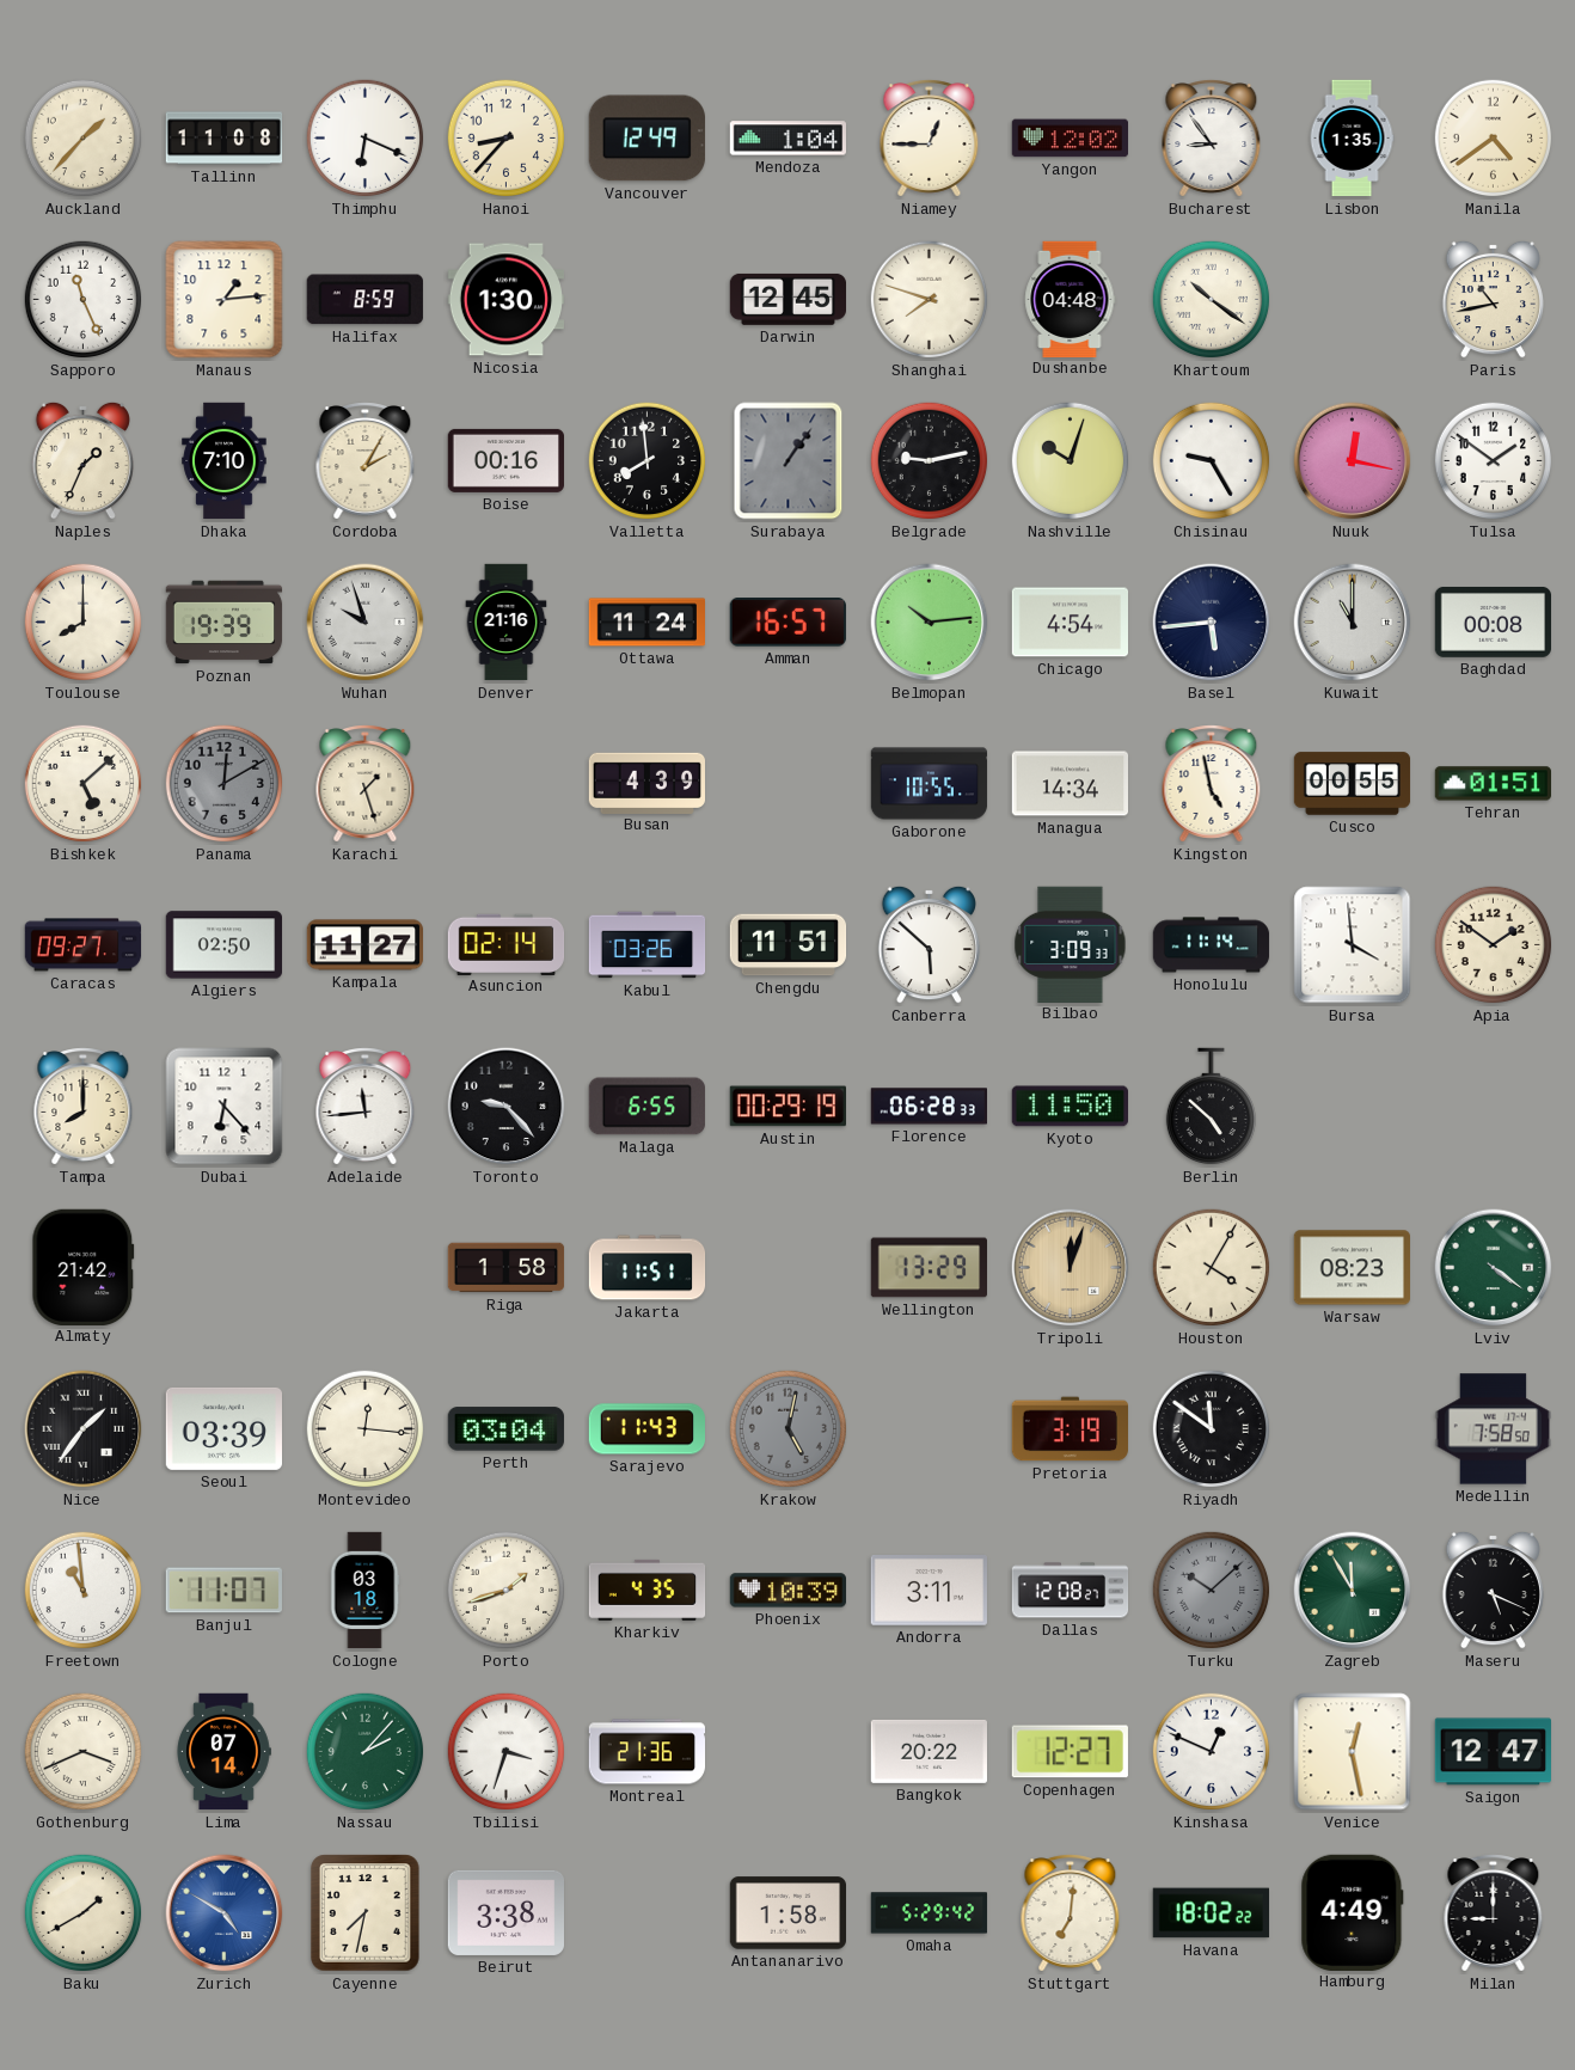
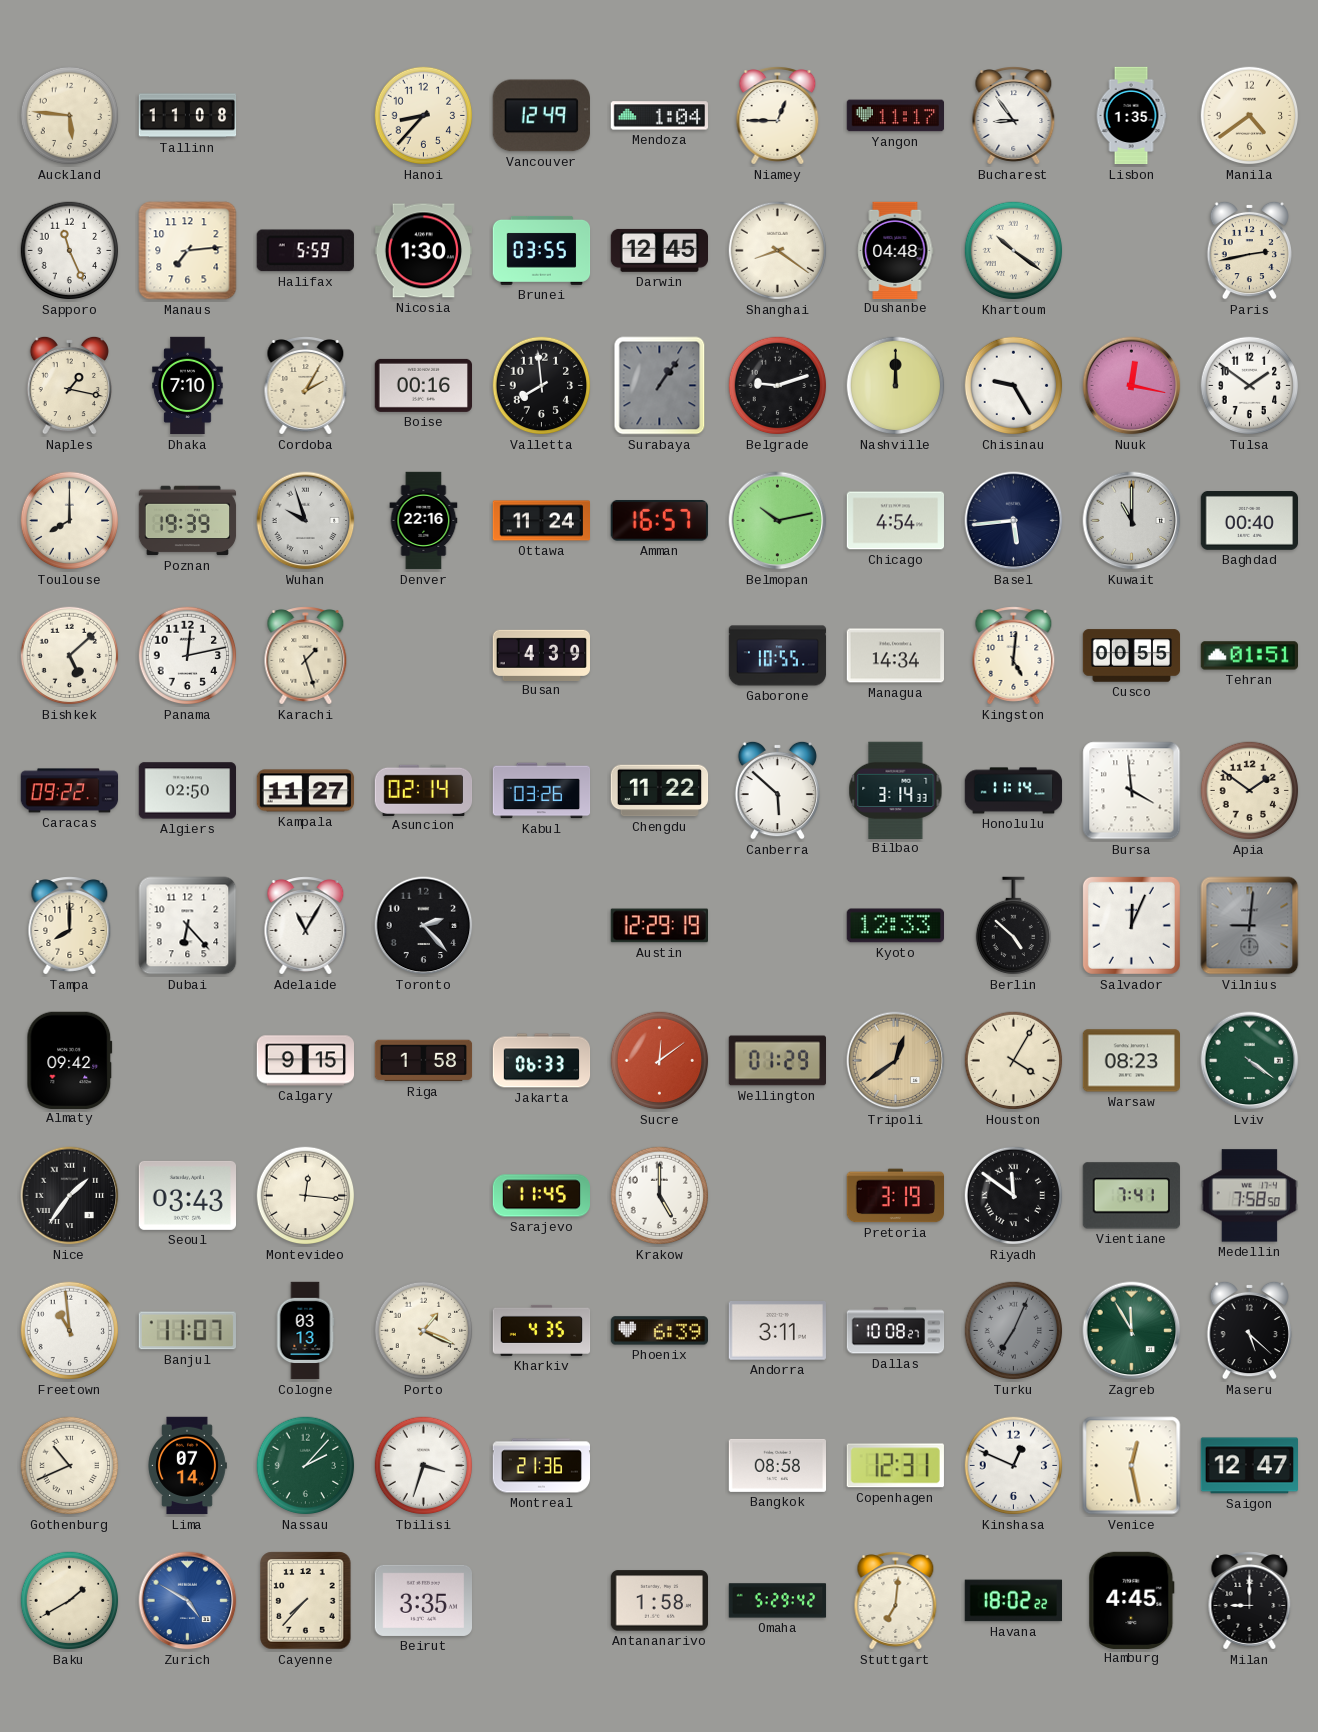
Auckland: 1:37 -> 5:46 (70, 116)
Thimphu: 6:19 -> none (366, 139)
Yangon: 12:02 -> 11:17 (895, 116)
Manaus: 1:14 -> 7:14 (188, 251)
Halifax: 8:59 -> 5:59 (305, 251)
Brunei: none -> 03:55 (542, 250)
Shanghai: 7:48 -> 8:21 (778, 251)
Paris: 10:43 -> 2:43 (1249, 250)
Naples: 1:34 -> 1:17 (69, 385)
Belgrade: 9:13 -> 9:12 (778, 386)
Nashville: 10:03 -> 12:00 (896, 386)
Denver: 21:16 -> 22:16 (424, 521)
Belmopan: 10:14 -> 10:13 (778, 521)
Baghdad: 00:08 -> 00:40 (1249, 521)
Panama: 12:10 -> 12:13 (188, 656)
Panama dial: grey -> white (188, 656)
Kingston: 4:58 -> 5:01 (1014, 656)
Caracas: 09:27 -> 09:22 (70, 791)
Chengdu: 11:51 -> 11:22 (660, 791)
Bilbao: 3:09 -> 3:14 (896, 790)
Adelaide: 11:44 -> 11:05 (306, 926)
Toronto: 9:23 -> 2:23 (424, 926)
Malaga: 6:55 -> none (646, 1107)
Austin: 00:29 -> 12:29 (659, 926)
Florence: 06:28 -> none (929, 1107)
Kyoto: 11:50 -> 12:33 (895, 926)
Salvador: none -> 12:04 (1131, 925)
Vilnius: none -> 9:01 (1250, 926)
Almaty: 21:42 -> 09:42 (70, 1060)
Calgary: none -> 9:15 (305, 1061)
Jakarta: 11:51 -> 06:33 (542, 1061)
Sucre: none -> 12:09 (660, 1061)
Wellington: 13:29 -> 01:29 (777, 1061)
Tripoli: 12:03 -> 12:39 (896, 1061)
Seoul: 03:39 -> 03:43 (187, 1195)
Perth: 03:04 -> none (505, 1429)
Sarajevo: 11:43 -> 11:45 (541, 1196)
Krakow: 5:02 -> 5:00 (660, 1196)
Krakow dial: grey -> white (660, 1196)
Vientiane: none -> 7:41 (1131, 1196)
Cologne: 03:18 -> 03:13 (305, 1331)
Porto: 1:42 -> 1:19 (424, 1331)
Phoenix: 10:39 -> 6:39 (659, 1331)
Dallas: 12:08 -> 10:08 (896, 1331)
Turku: 10:08 -> 7:04 (1014, 1331)
Maseru: 5:19 -> 5:22 (1249, 1330)
Gothenburg: 3:41 -> 10:41 (70, 1466)
Bangkok: 20:22 -> 08:58 (777, 1465)
Copenhagen: 12:27 -> 12:31 (895, 1466)
Cayenne: 7:32 -> 7:37 (306, 1601)
Beirut: 3:38 -> 3:35 (423, 1600)
Hamburg: 4:49 -> 4:45 (1132, 1600)
